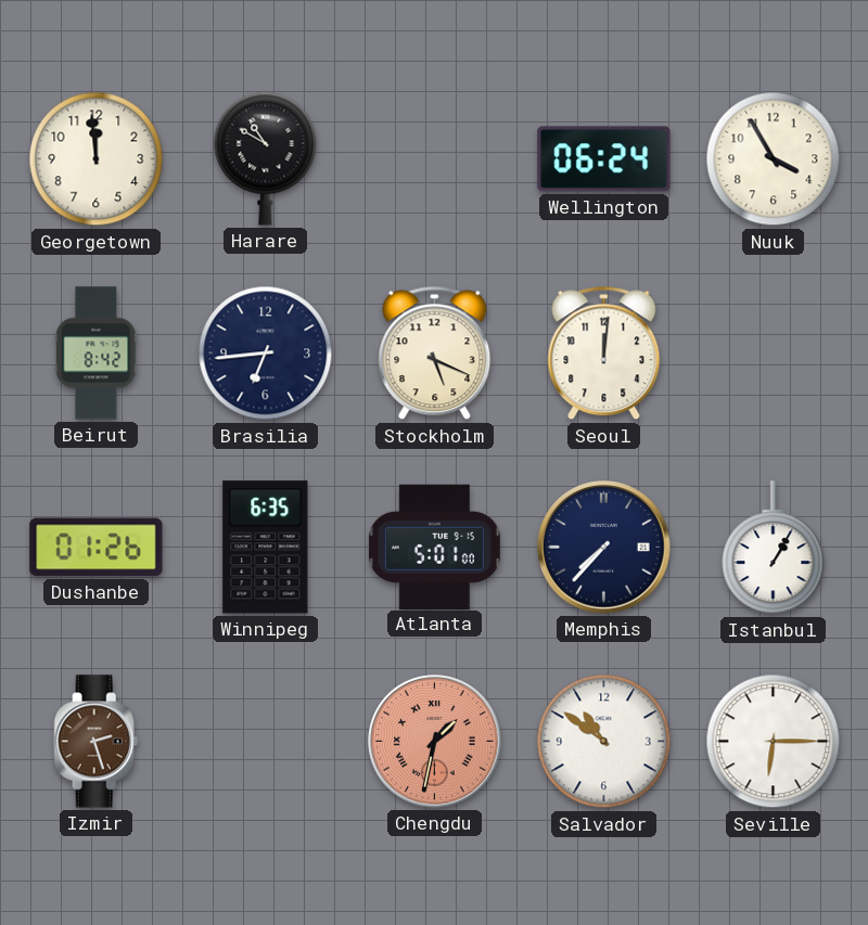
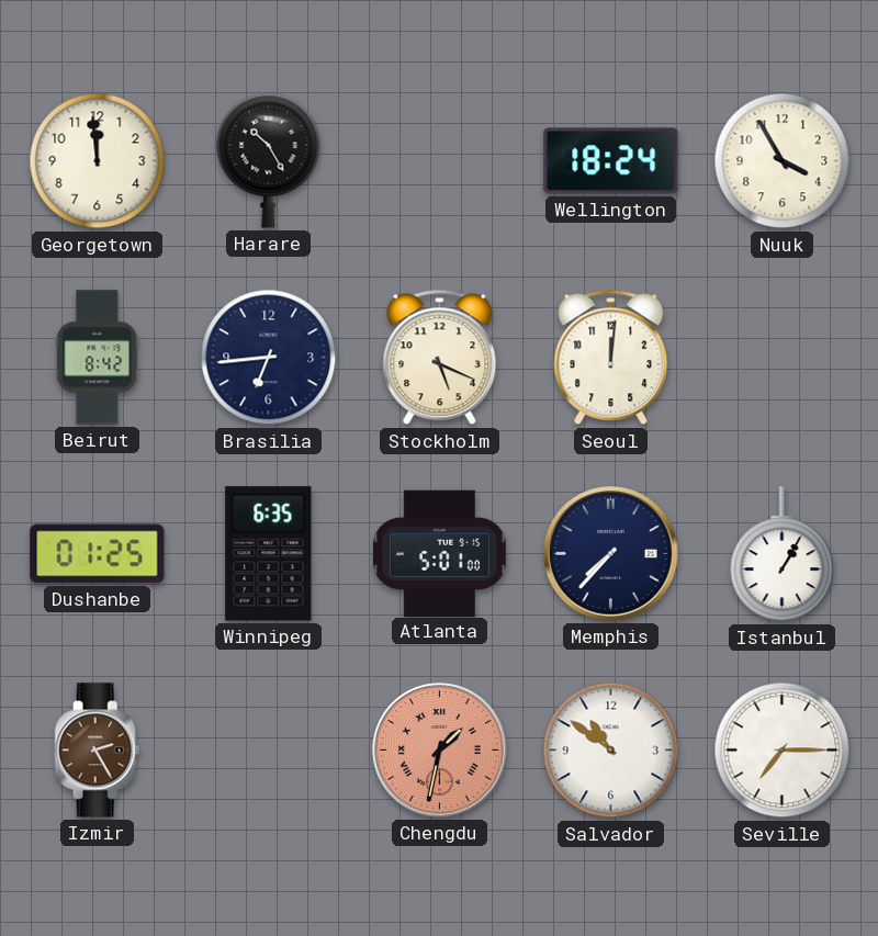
Harare: 10:50 -> 10:25 (269, 160)
Wellington: 06:24 -> 18:24 (611, 161)
Dushanbe: 01:26 -> 01:25 (98, 554)
Izmir: 2:27 -> 2:25 (98, 751)
Seville: 6:15 -> 7:15 (783, 751)
